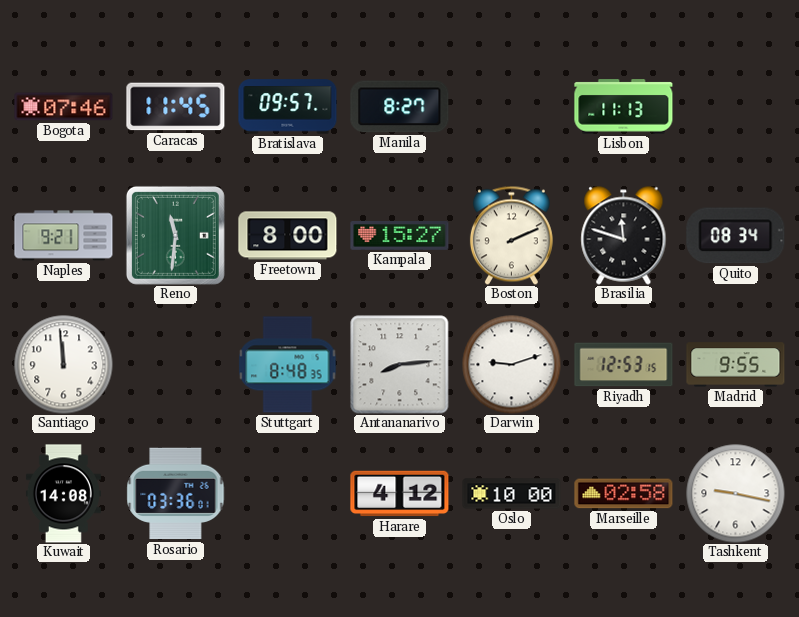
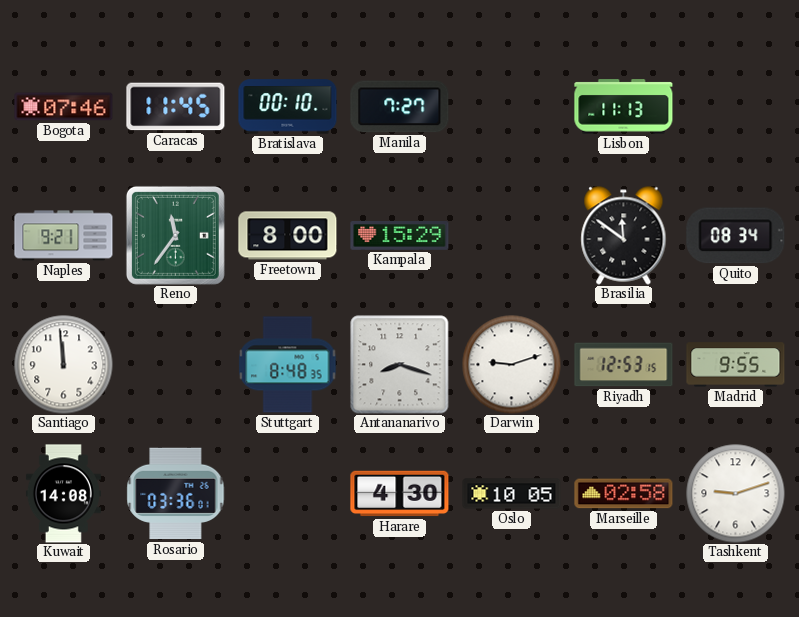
Bratislava: 09:57 -> 00:10 (288, 107)
Manila: 8:27 -> 7:27 (400, 107)
Reno: 11:31 -> 11:36 (175, 235)
Kampala: 15:27 -> 15:29 (400, 236)
Boston: 2:11 -> none (511, 235)
Brasilia: 11:48 -> 11:51 (624, 236)
Antananarivo: 8:14 -> 8:18 (400, 365)
Harare: 4:12 -> 4:30 (400, 494)
Oslo: 10:00 -> 10:05 (512, 494)
Tashkent: 9:17 -> 9:12 (736, 494)
